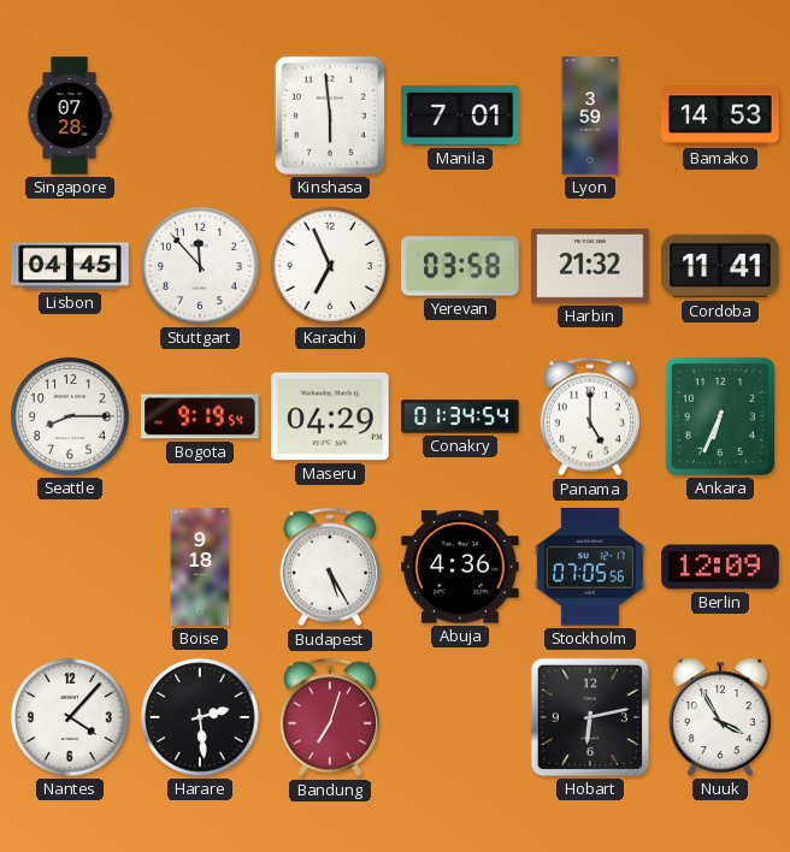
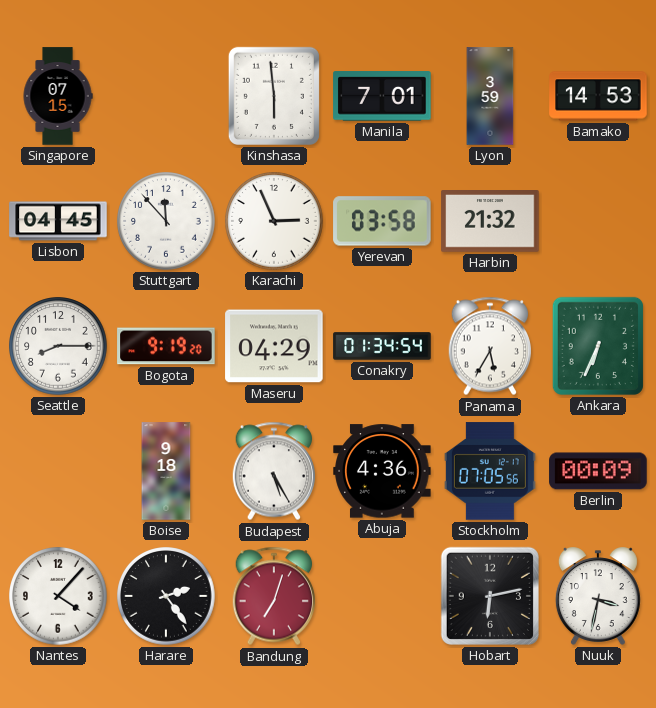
Singapore: 07:28 -> 07:15 (58, 96)
Karachi: 6:56 -> 2:56 (274, 221)
Cordoba: 11:41 -> none (720, 266)
Bogota: 9:19:54 -> 9:19:20 (166, 346)
Panama: 5:00 -> 5:35 (489, 346)
Berlin: 12:09 -> 00:09 (598, 471)
Harare: 2:29 -> 2:24 (166, 596)
Nuuk: 3:55 -> 3:32 (598, 596)
